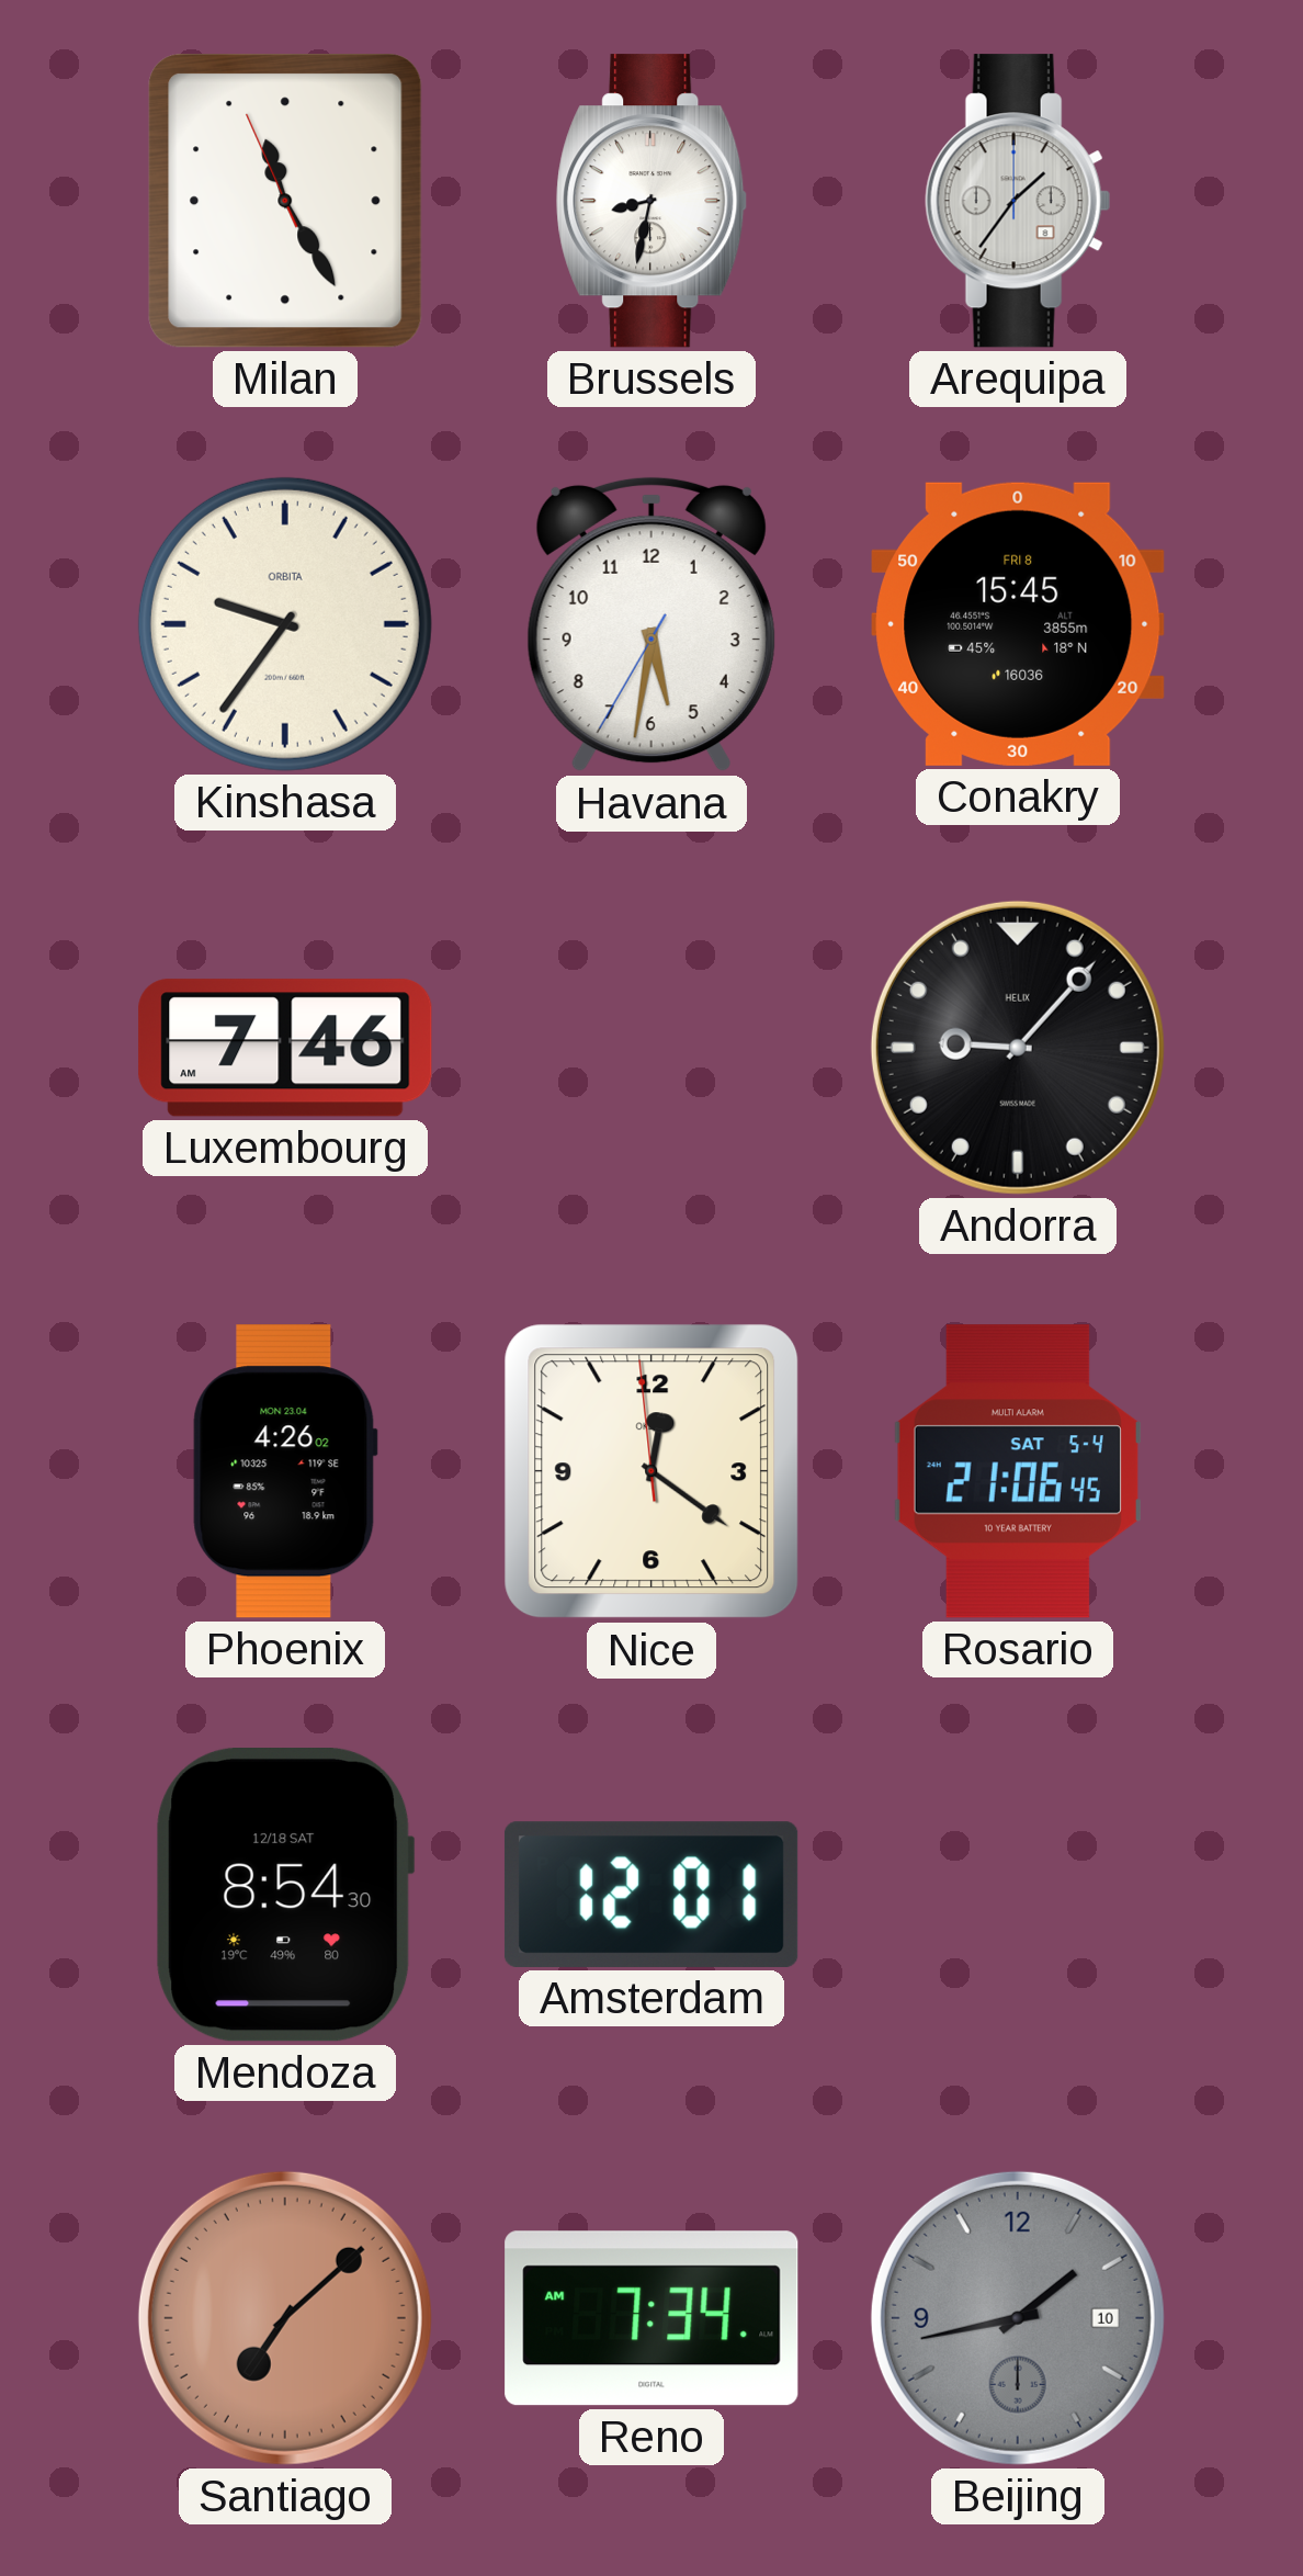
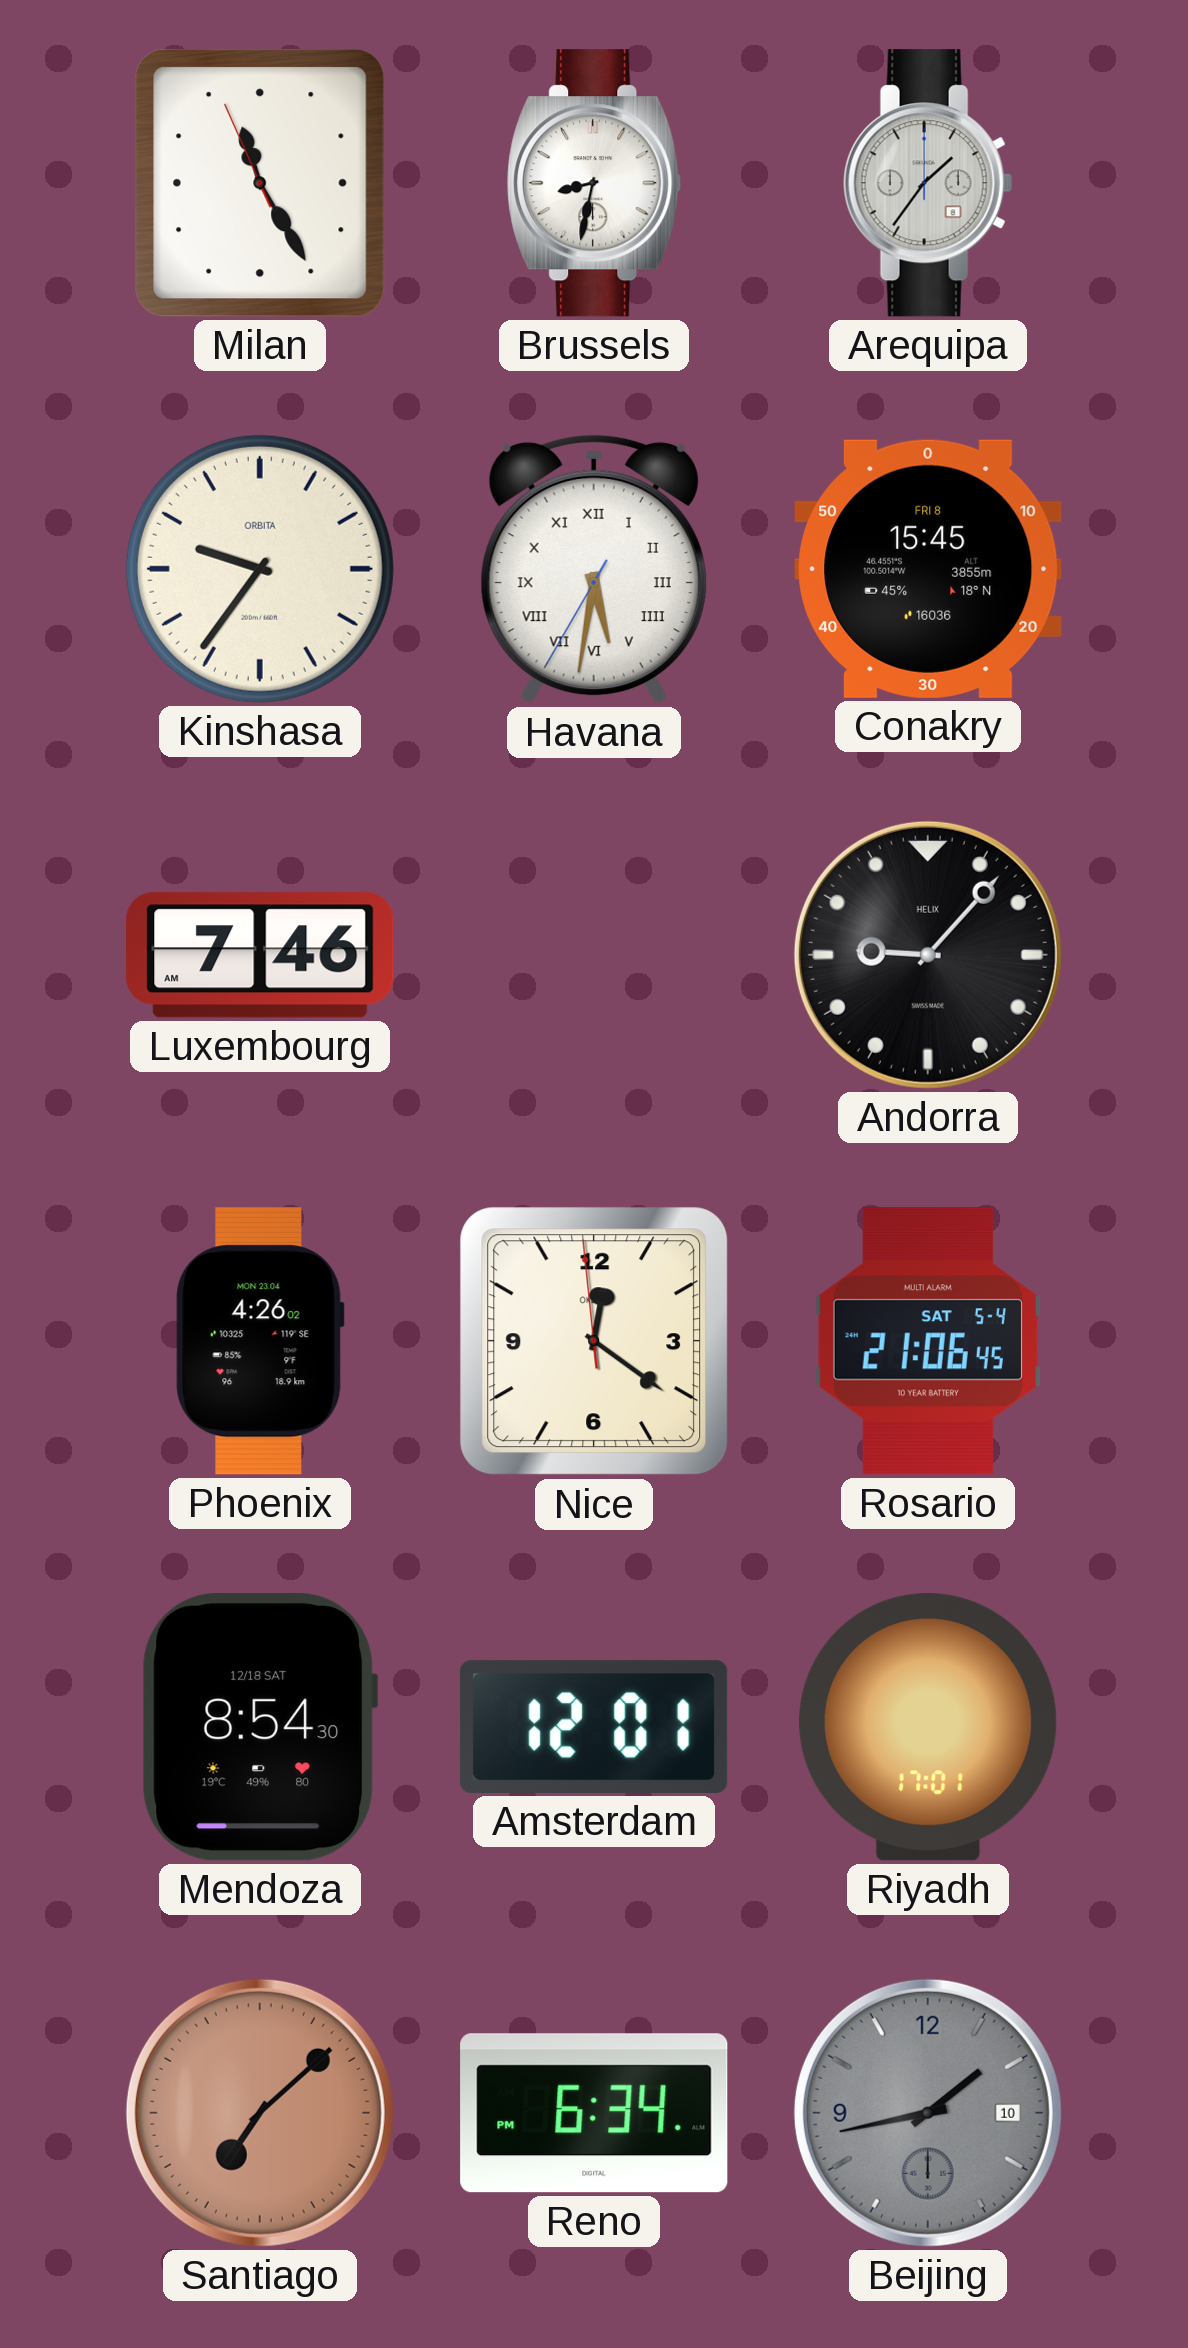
Havana numerals: Arabic -> Roman (594, 569)
Riyadh: none -> 17:01 (928, 1727)
Reno: 7:34 -> 6:34 (594, 2113)
